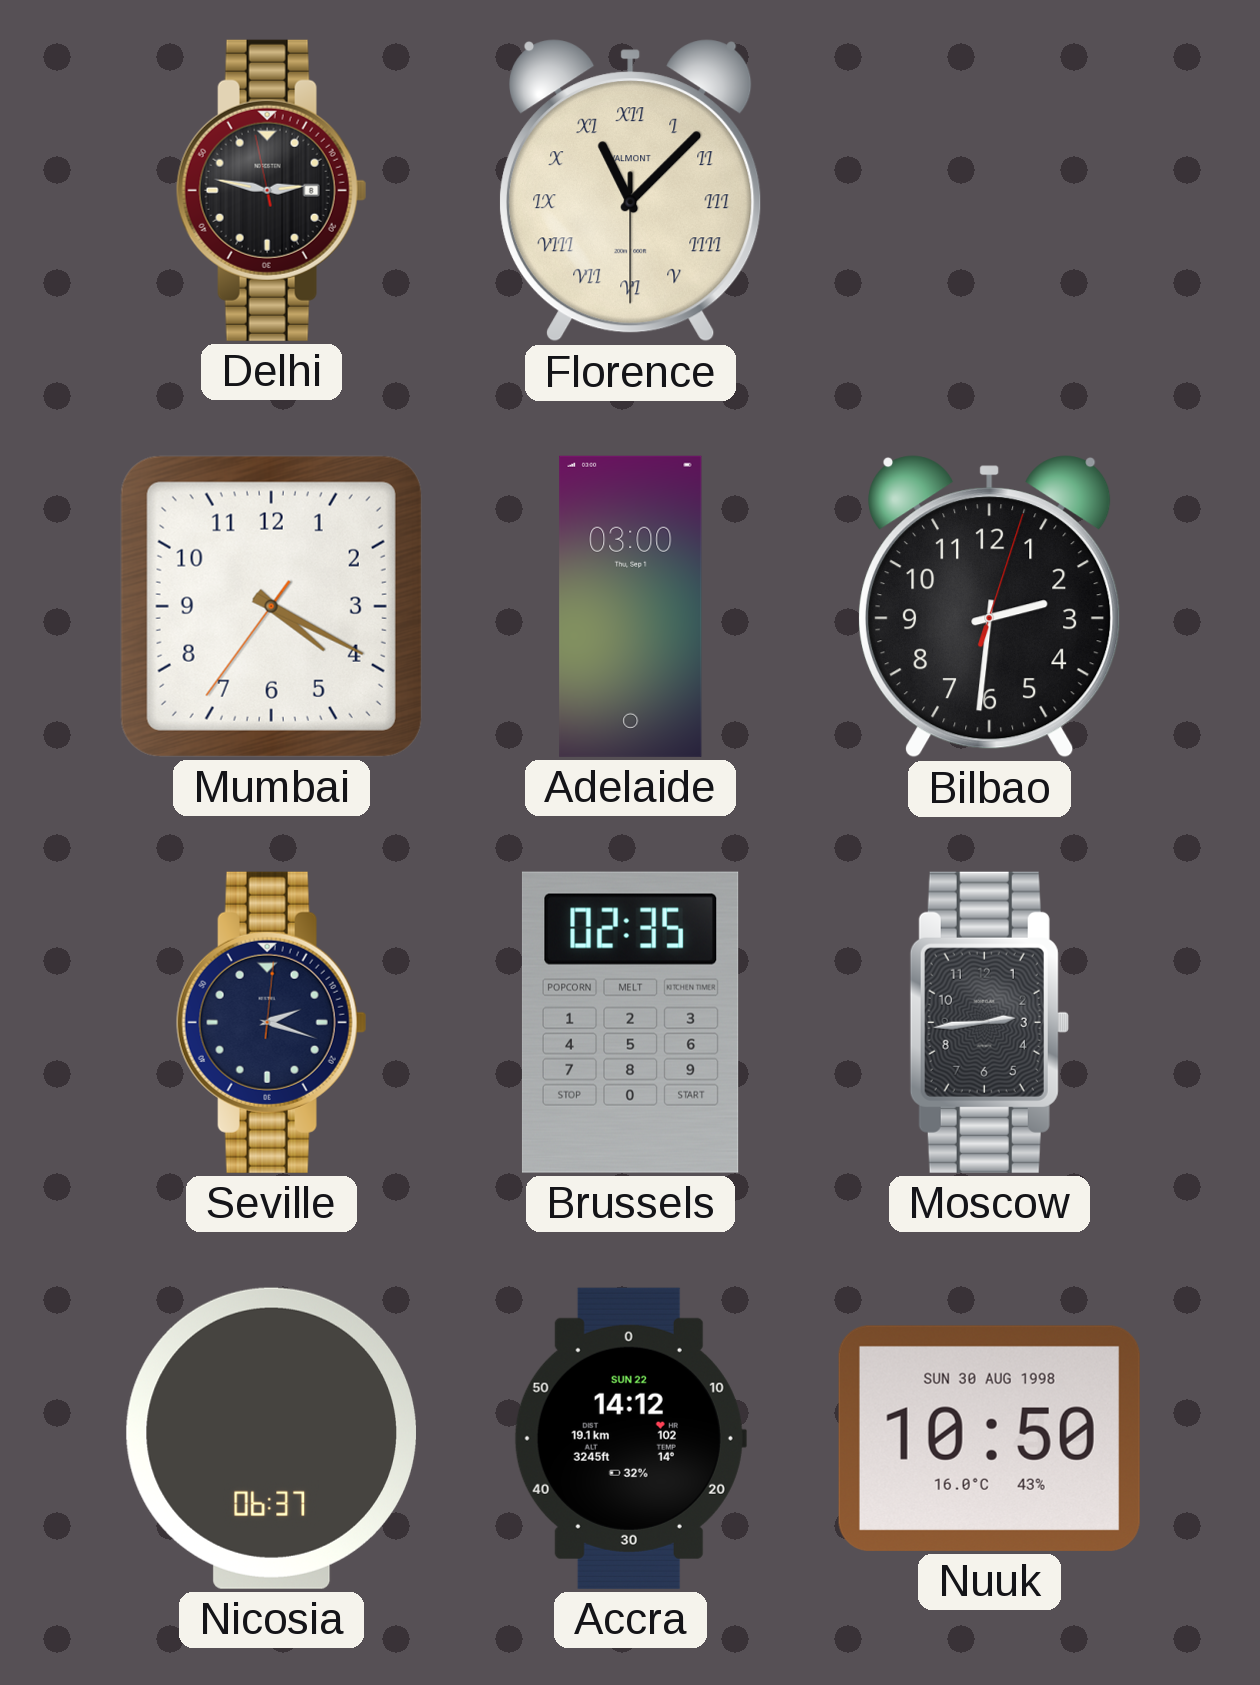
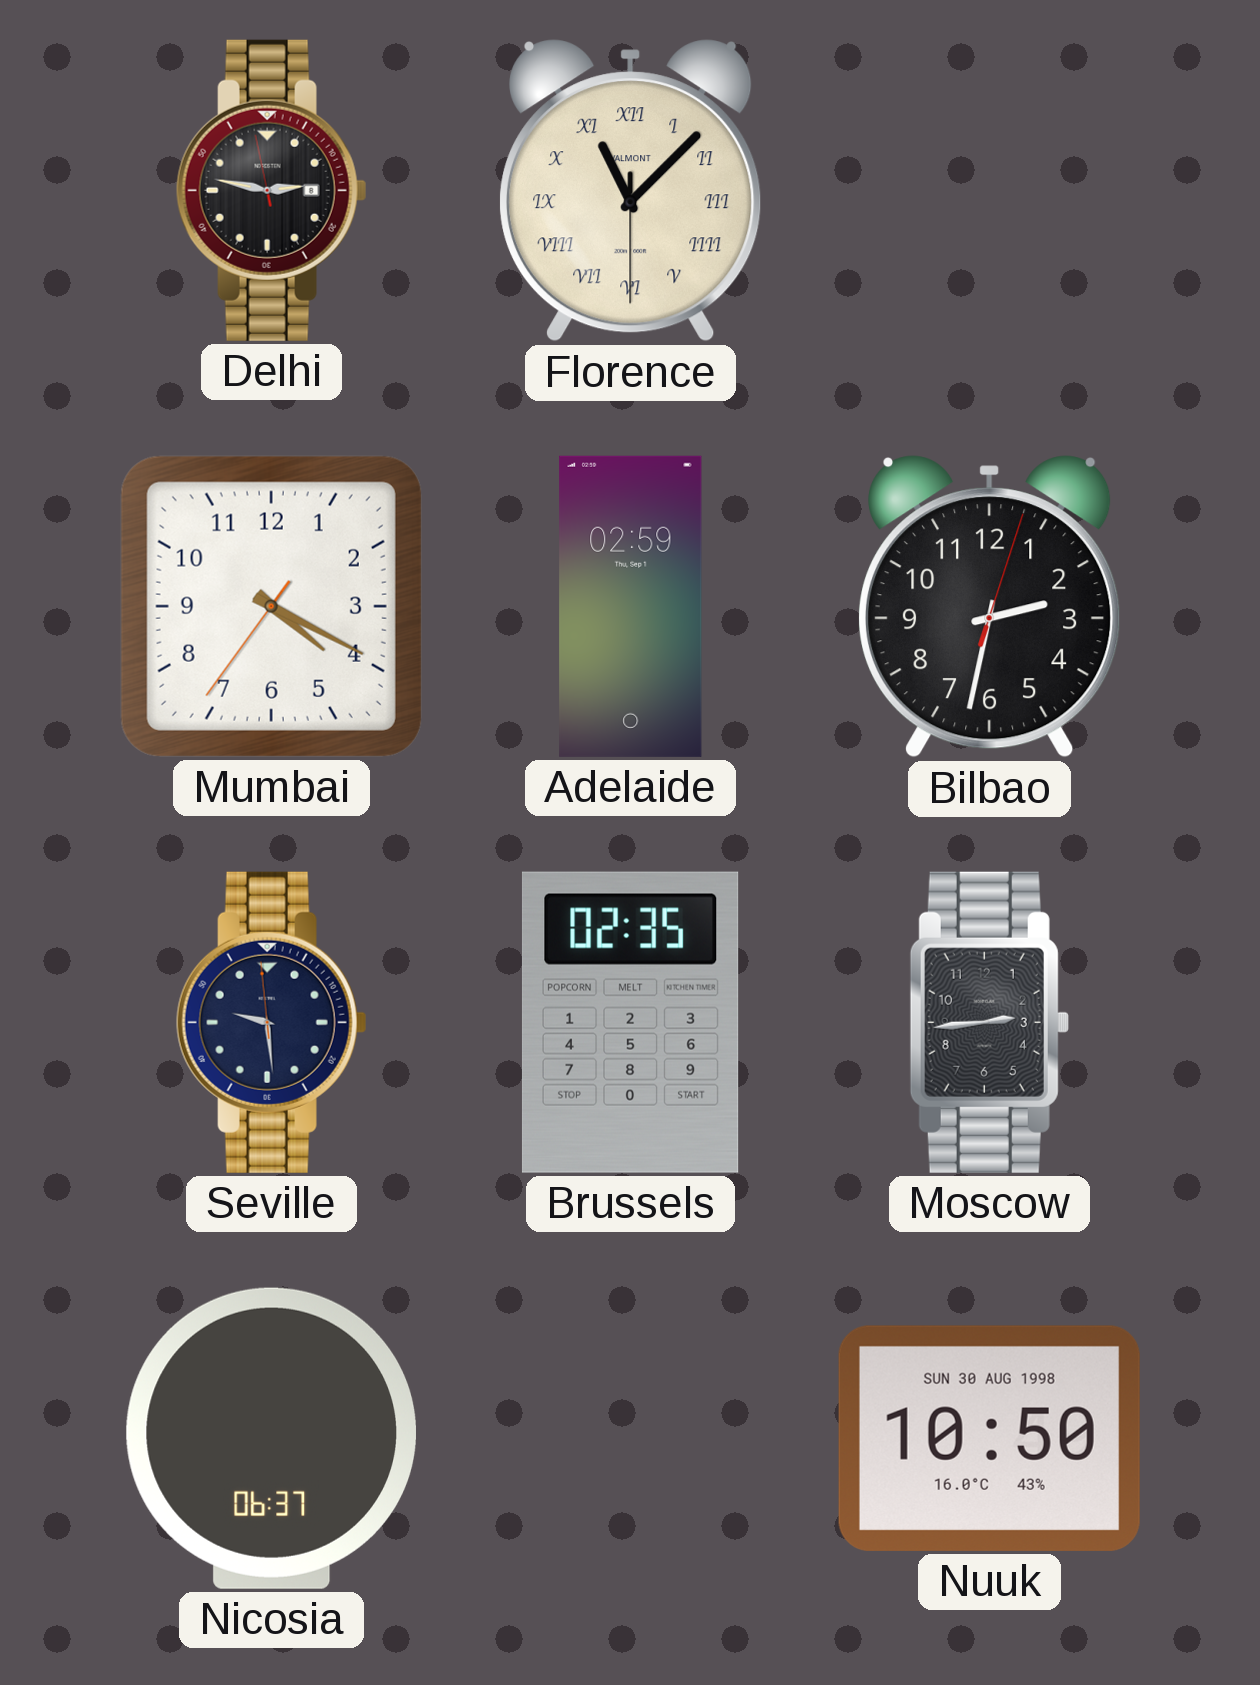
Adelaide: 03:00 -> 02:59 (631, 606)
Bilbao: 2:31 -> 2:32 (990, 607)
Seville: 2:18 -> 9:28 (271, 1022)
Accra: 14:12 -> none (630, 1438)
